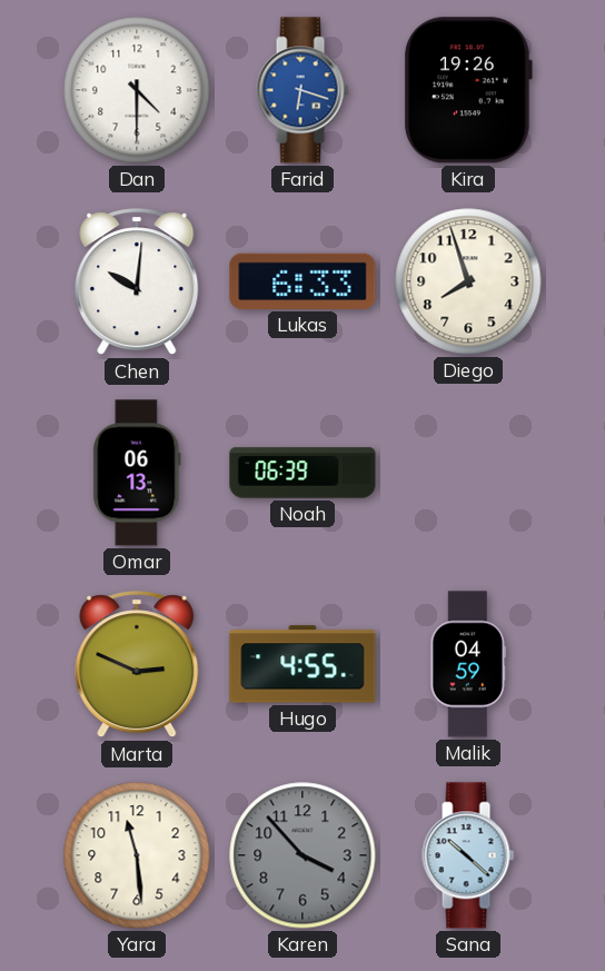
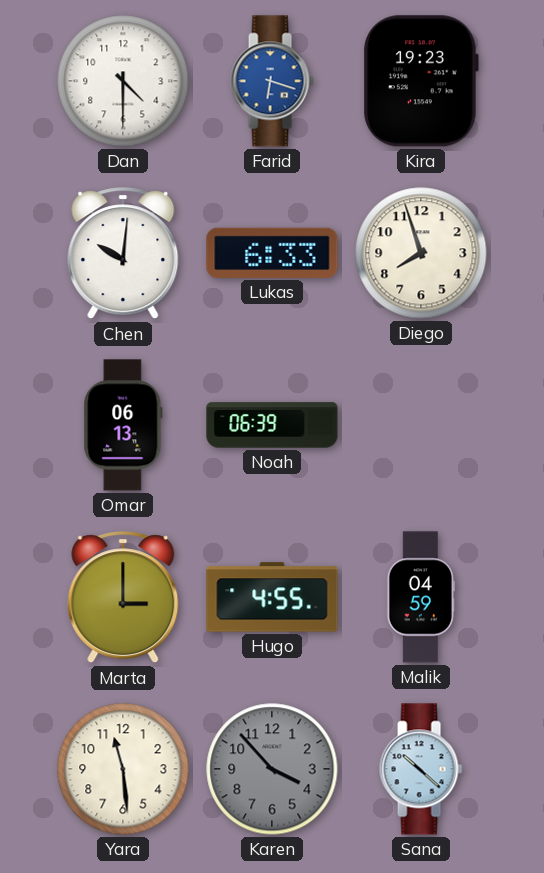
Kira: 19:26 -> 19:23 (421, 81)
Marta: 2:49 -> 3:00 (123, 598)
